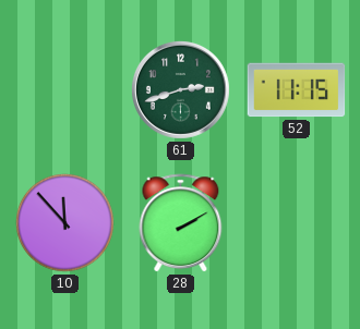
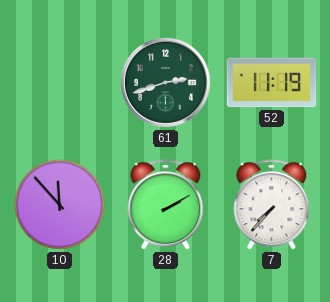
52: 11:15 -> 11:19 (272, 83)
7: none -> 7:37 (272, 205)
